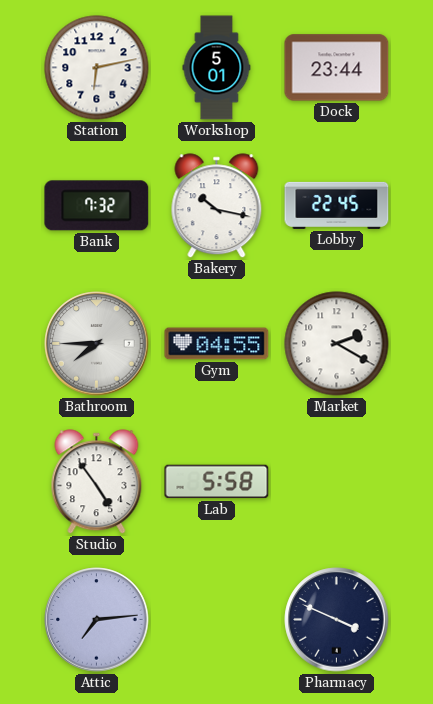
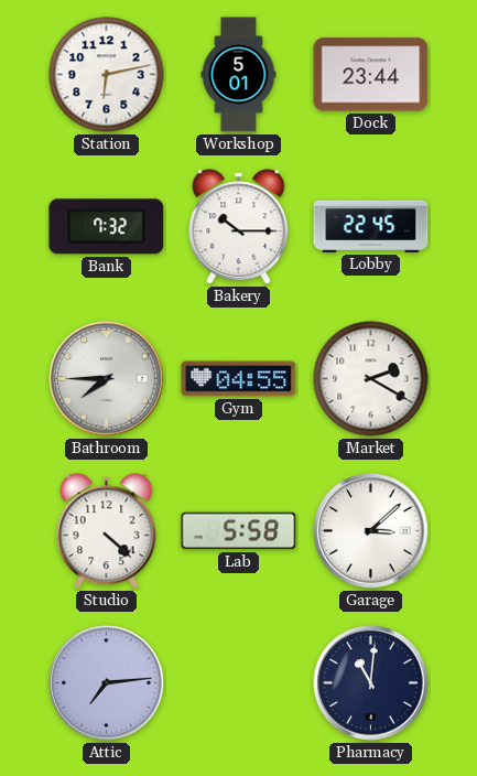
Bakery: 10:17 -> 10:15 (239, 227)
Studio: 4:54 -> 4:22 (107, 531)
Garage: none -> 3:08 (371, 531)
Pharmacy: 3:49 -> 11:01 (371, 683)
